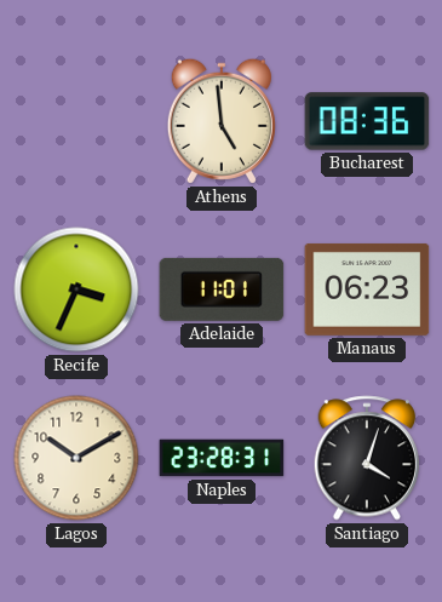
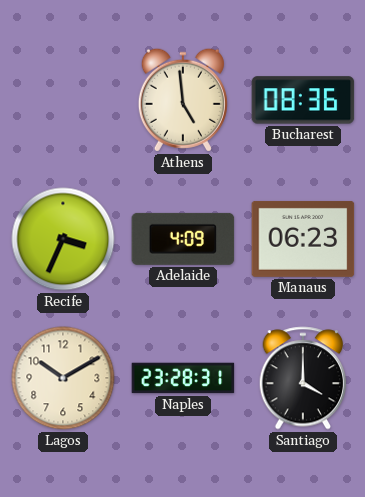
Adelaide: 11:01 -> 4:09 (183, 239)
Santiago: 4:03 -> 4:00 (303, 378)
